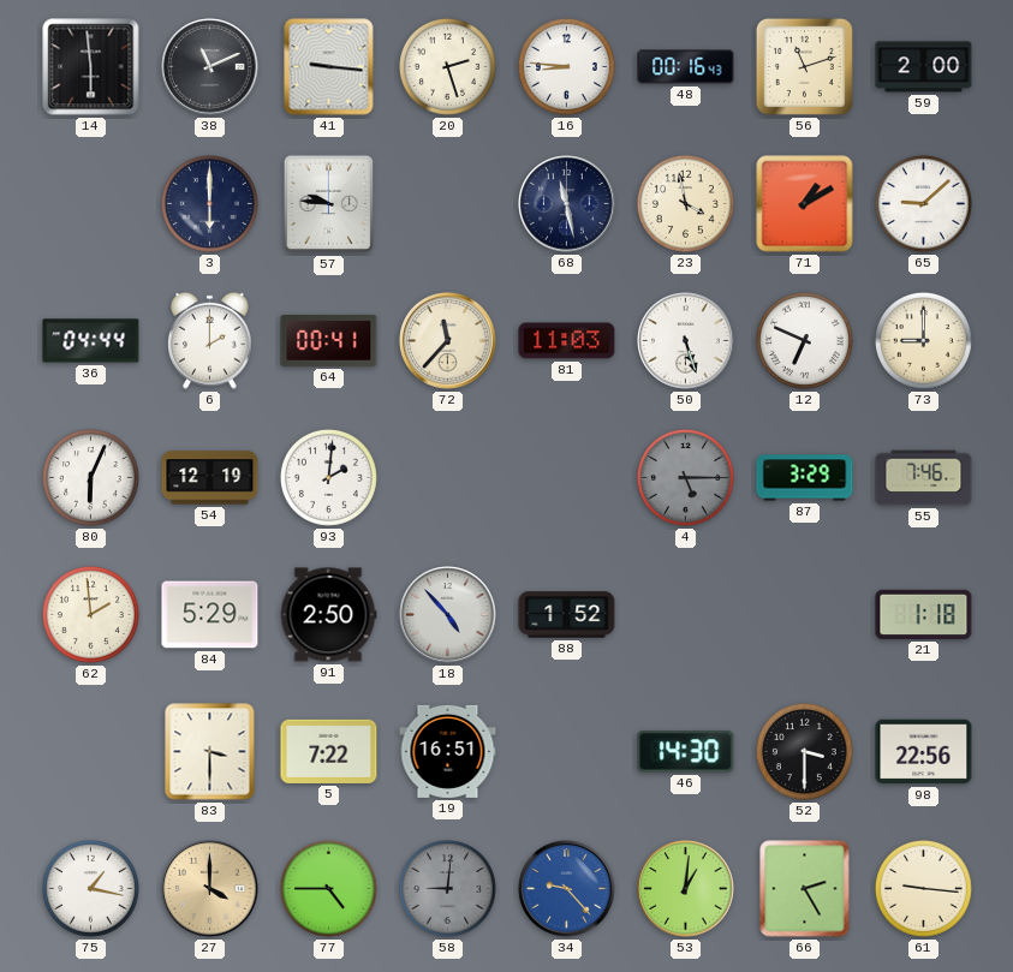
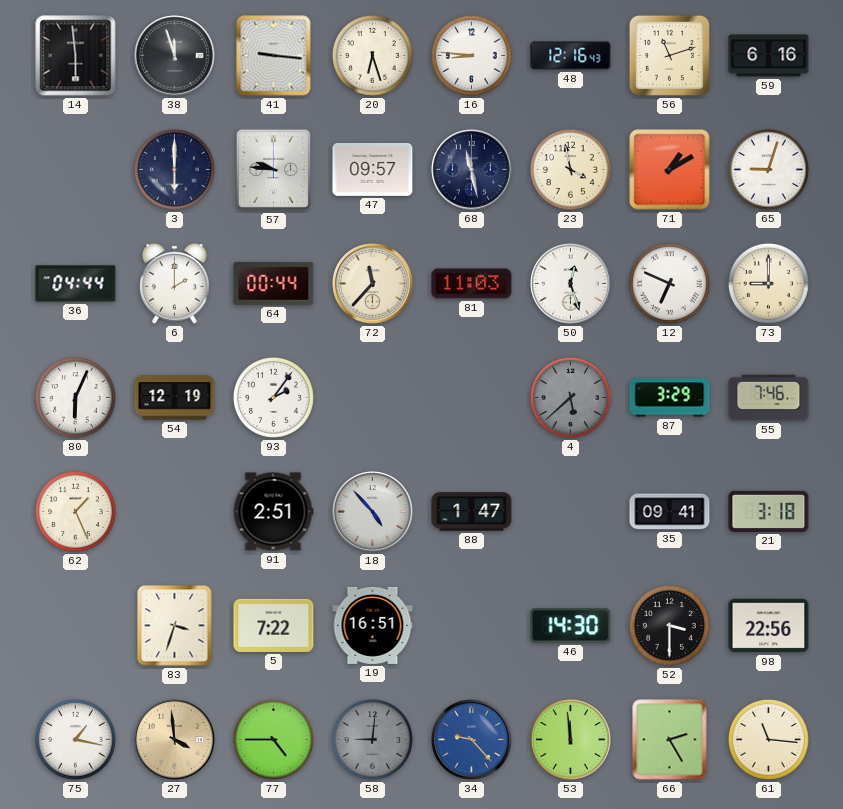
38: 11:11 -> 11:57 (175, 56)
20: 2:27 -> 6:27 (372, 55)
48: 00:16 -> 12:16 (571, 56)
59: 2:00 -> 6:16 (769, 56)
47: none -> 09:57 (373, 169)
65: 9:08 -> 9:03 (768, 169)
64: 00:41 -> 00:44 (274, 283)
50: 5:27 -> 12:27 (571, 284)
93: 2:01 -> 2:06 (273, 397)
4: 5:15 -> 5:38 (570, 397)
62: 1:59 -> 1:26 (75, 511)
84: 5:29 -> none (210, 615)
91: 2:50 -> 2:51 (273, 512)
88: 1:52 -> 1:47 (472, 512)
35: none -> 09:41 (670, 512)
21: 1:18 -> 3:18 (769, 511)
83: 3:30 -> 3:33 (175, 626)
27: 4:00 -> 3:59 (175, 740)
53: 1:01 -> 11:59 (571, 740)
61: 9:16 -> 11:16 (768, 739)
